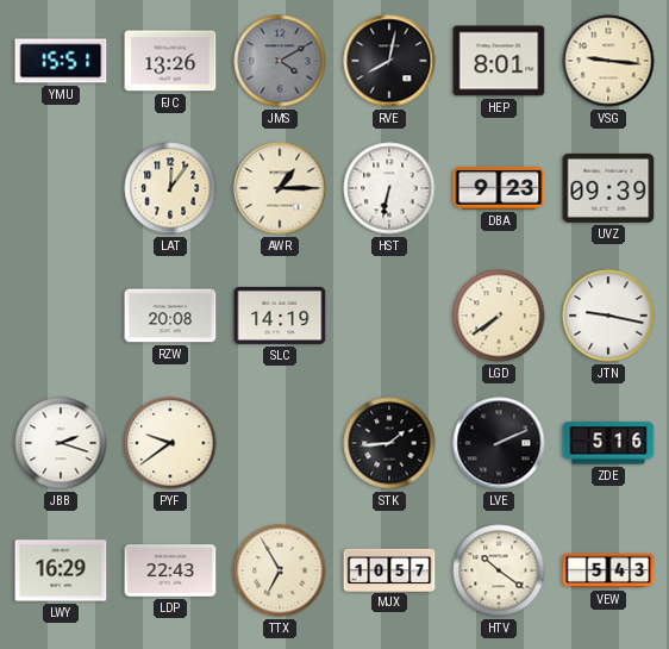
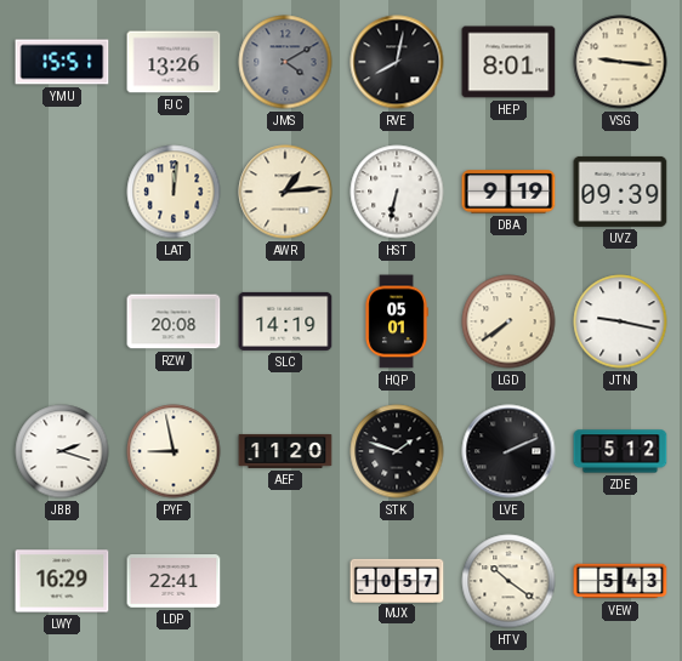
LAT: 12:06 -> 12:01 (174, 192)
AWR: 1:15 -> 1:14 (285, 192)
DBA: 9:23 -> 9:19 (508, 192)
HQP: none -> 05:01 (397, 321)
PYF: 9:39 -> 8:58 (174, 451)
AEF: none -> 11:20 (285, 451)
STK: 1:44 -> 1:48 (397, 451)
ZDE: 5:16 -> 5:12 (620, 451)
LDP: 22:43 -> 22:41 (174, 582)
TTX: 6:55 -> none (280, 570)
